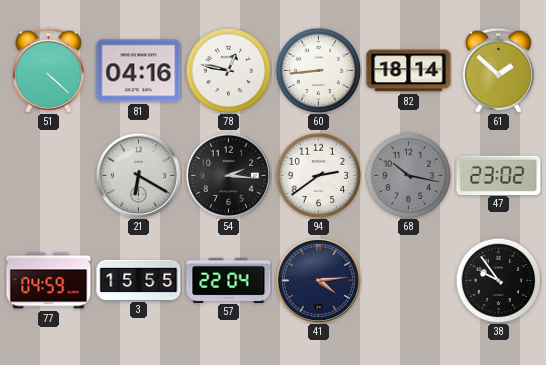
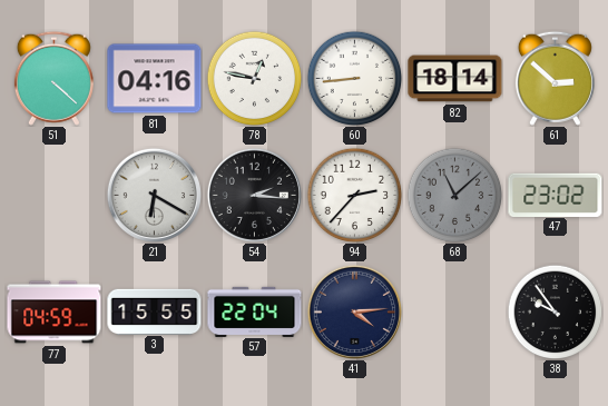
61: 1:52 -> 2:52 (555, 78)
94: 2:39 -> 2:37 (354, 195)
68: 10:17 -> 11:08 (454, 195)
